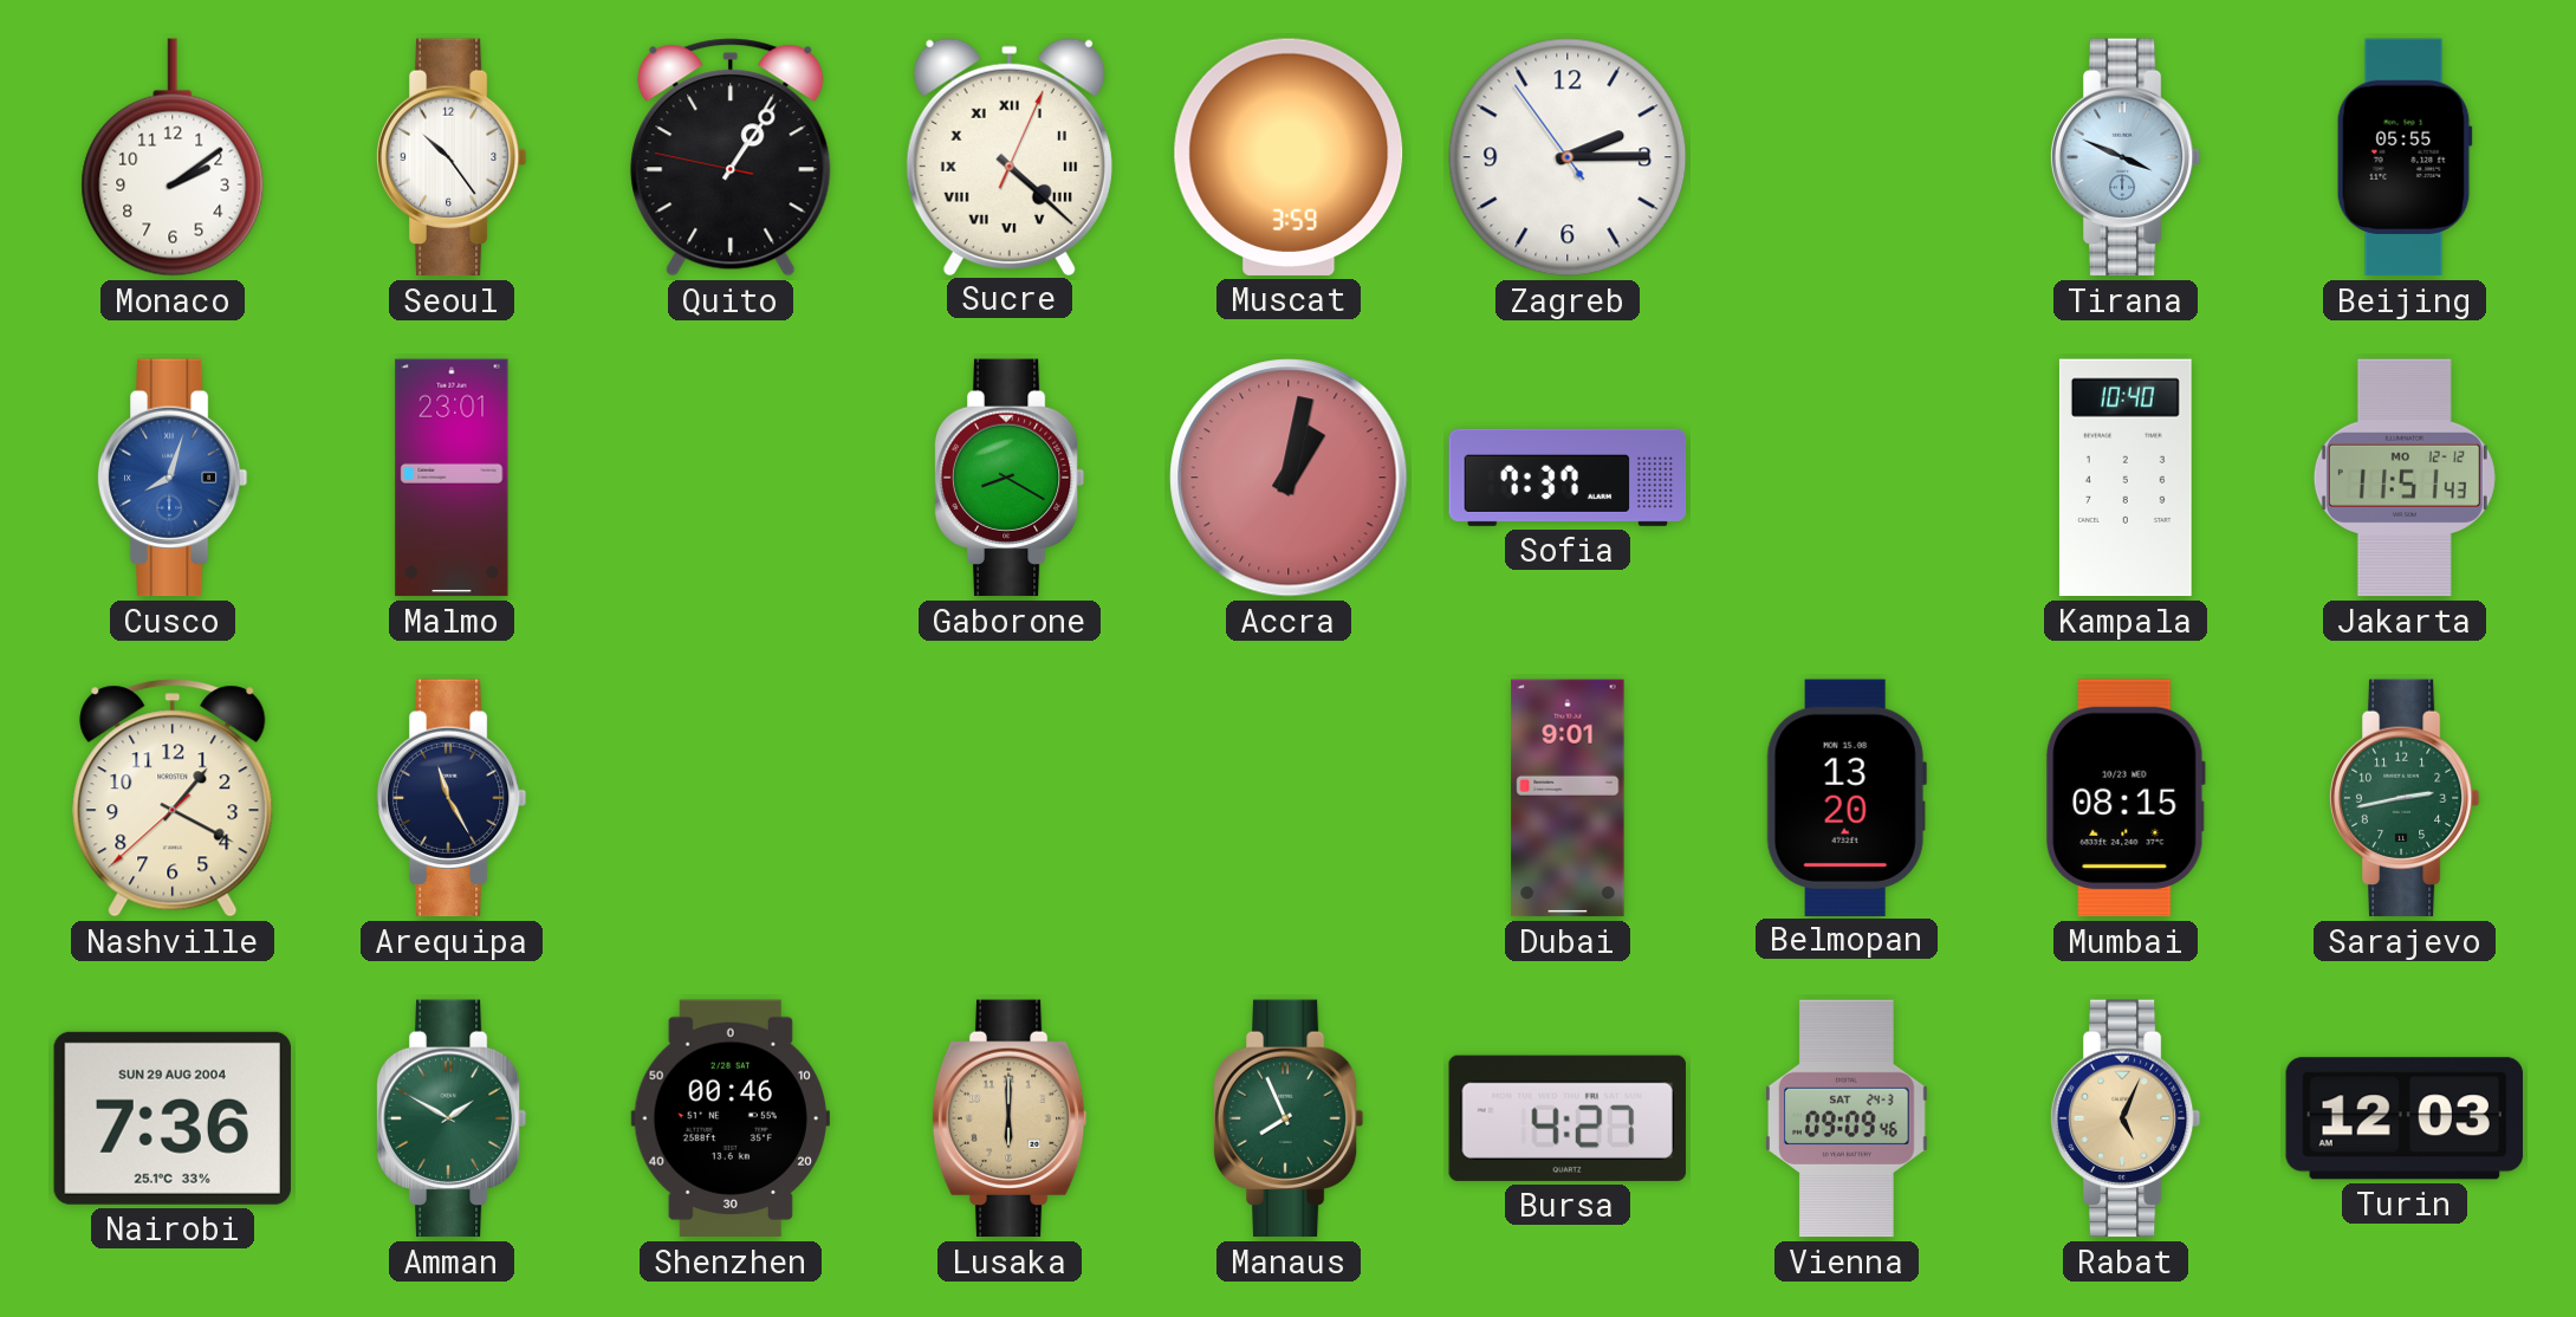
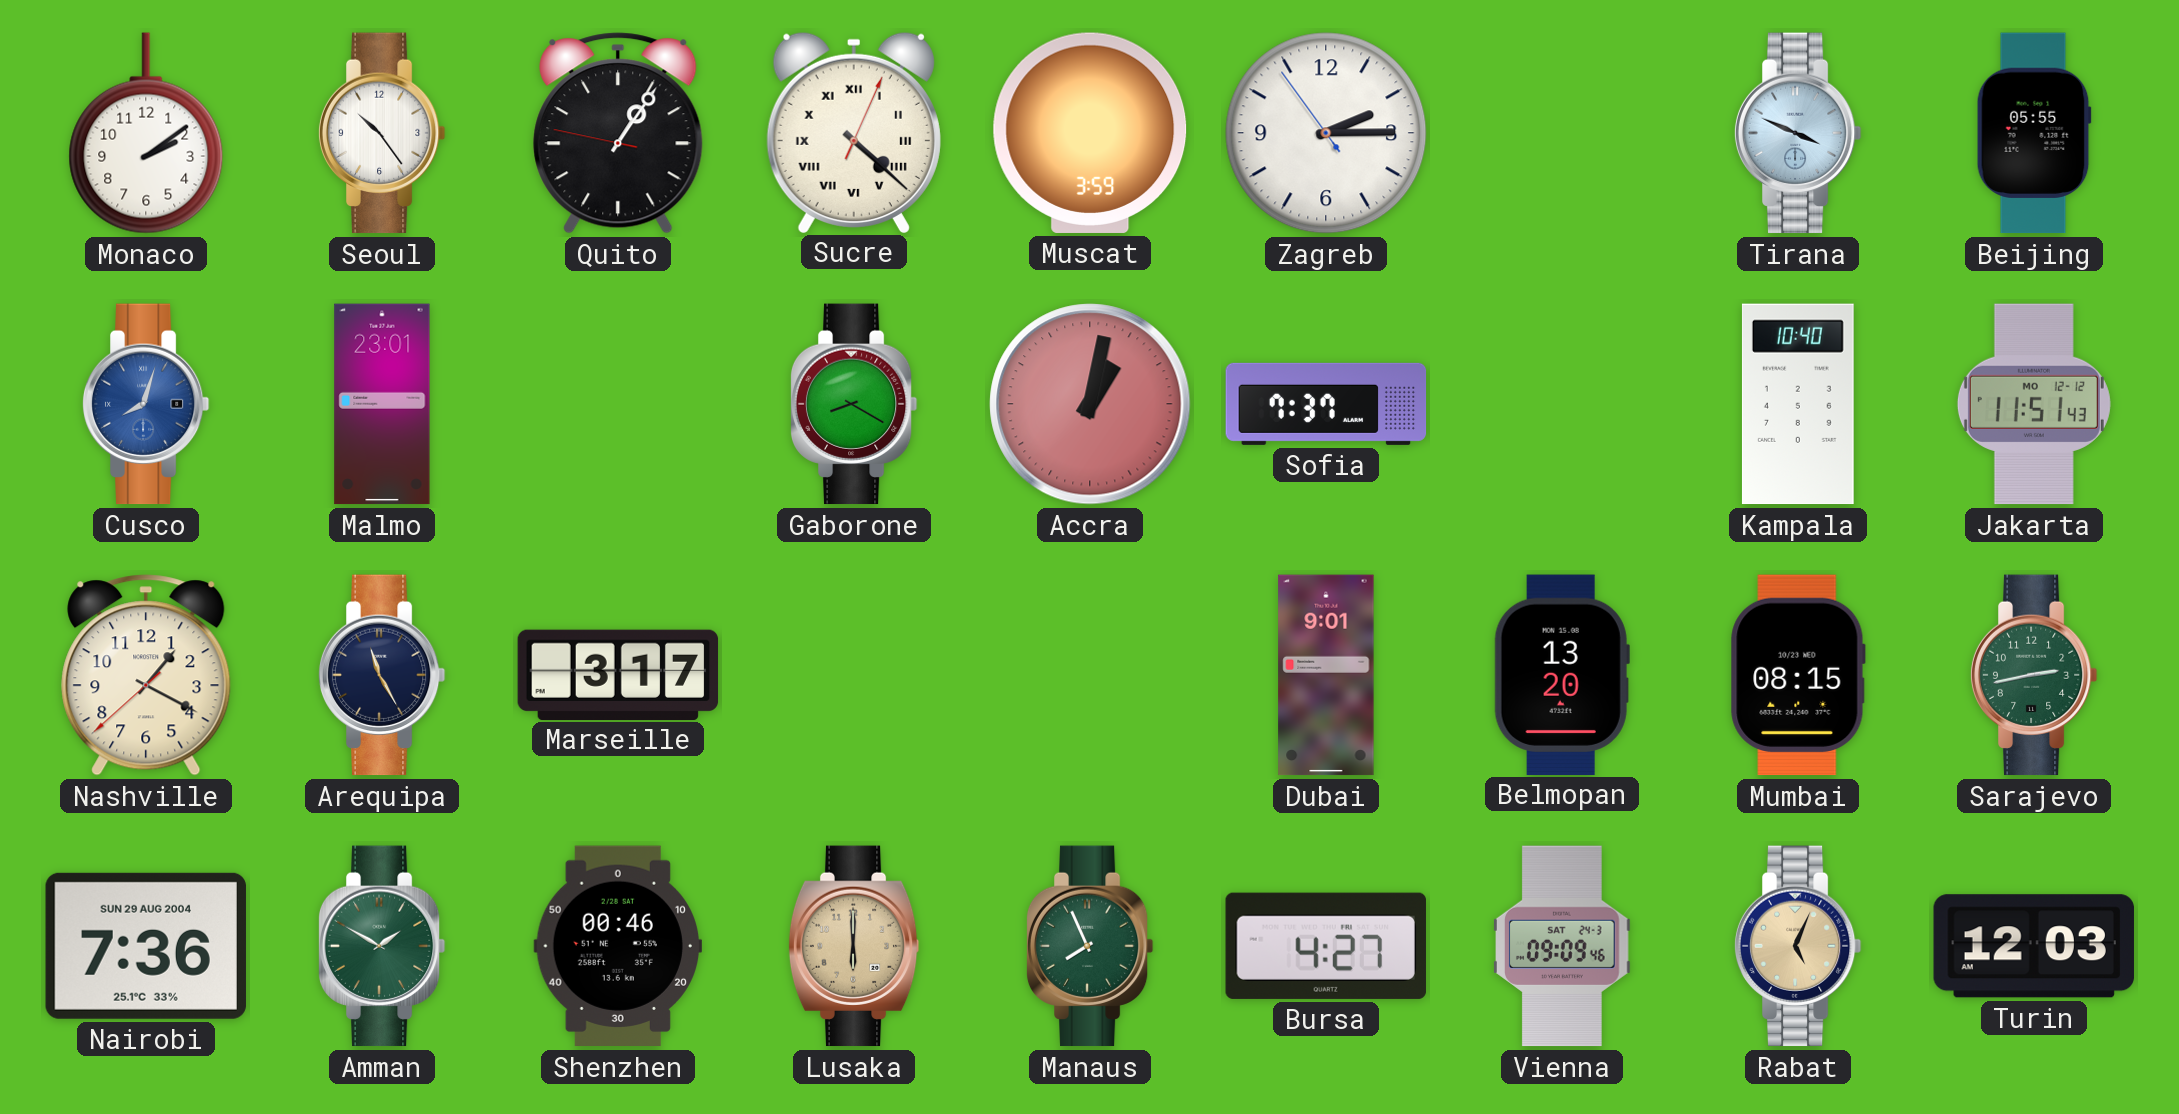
Marseille: none -> 3:17 (618, 674)
